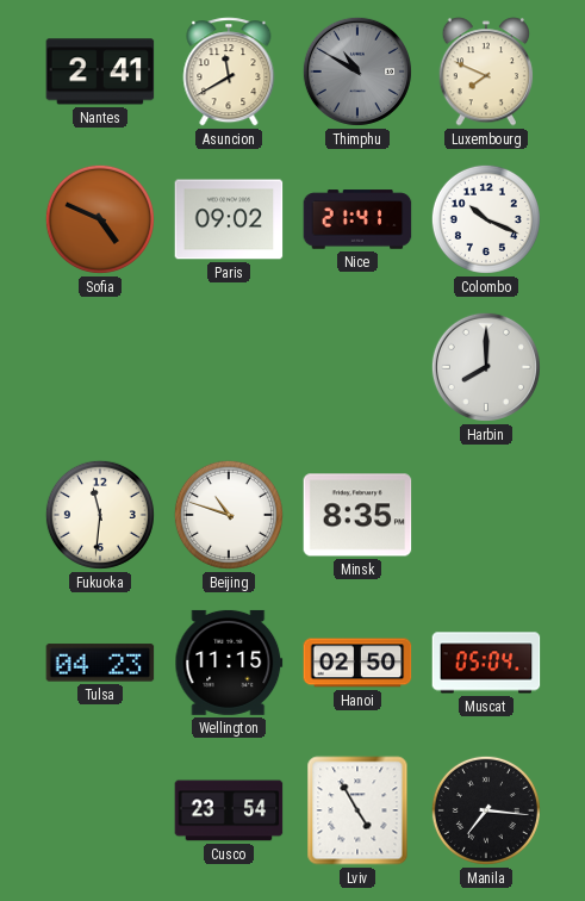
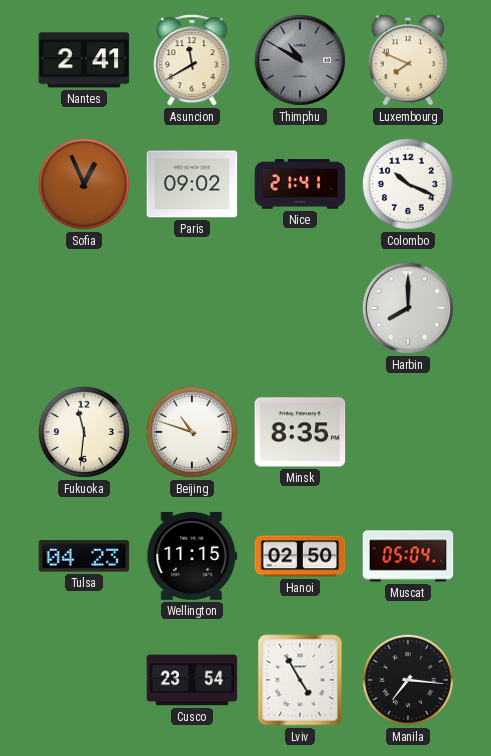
Sofia: 4:49 -> 12:56 (84, 184)
